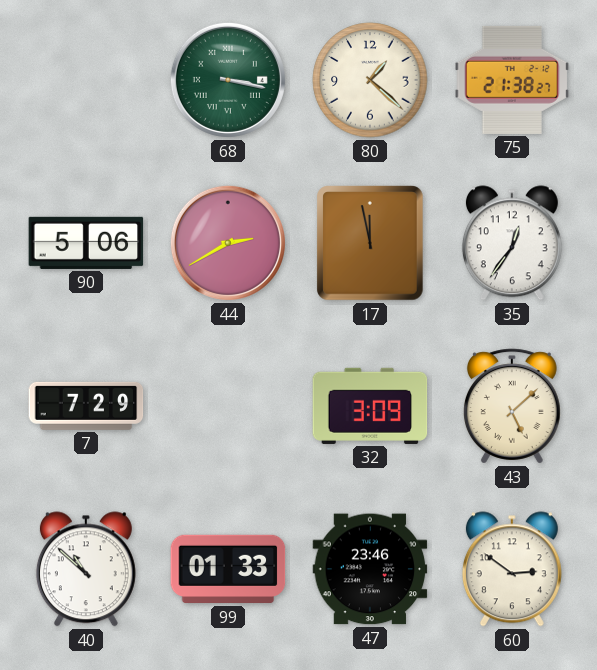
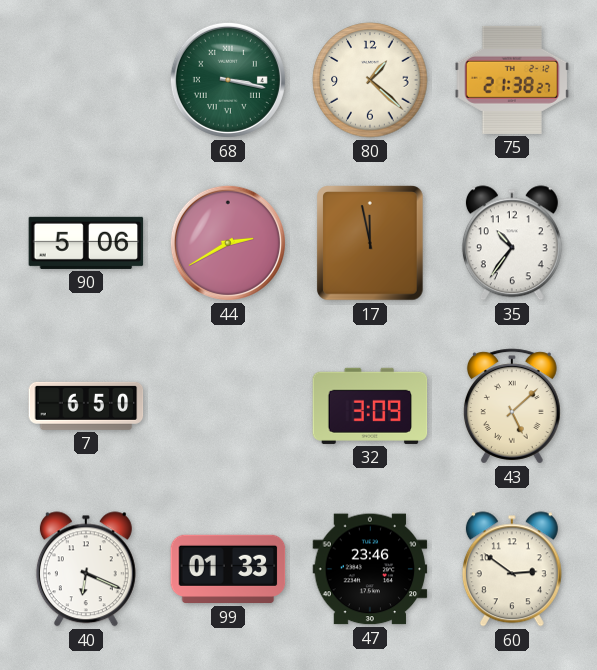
35: 12:36 -> 10:36 (512, 243)
7: 7:29 -> 6:50 (86, 406)
40: 10:52 -> 6:19 (86, 569)
